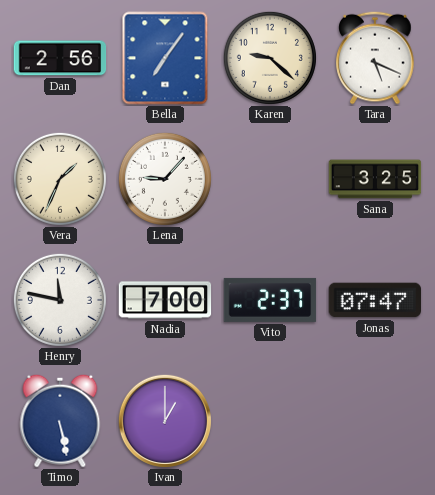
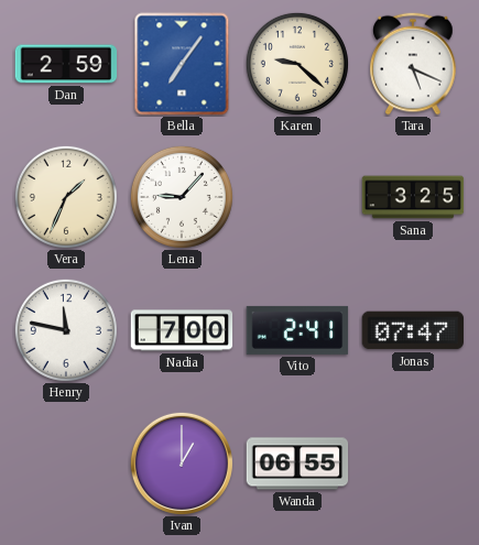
Dan: 2:56 -> 2:59 (66, 64)
Vito: 2:37 -> 2:41 (297, 330)
Timo: 5:28 -> none (60, 421)
Wanda: none -> 06:55 (297, 464)
